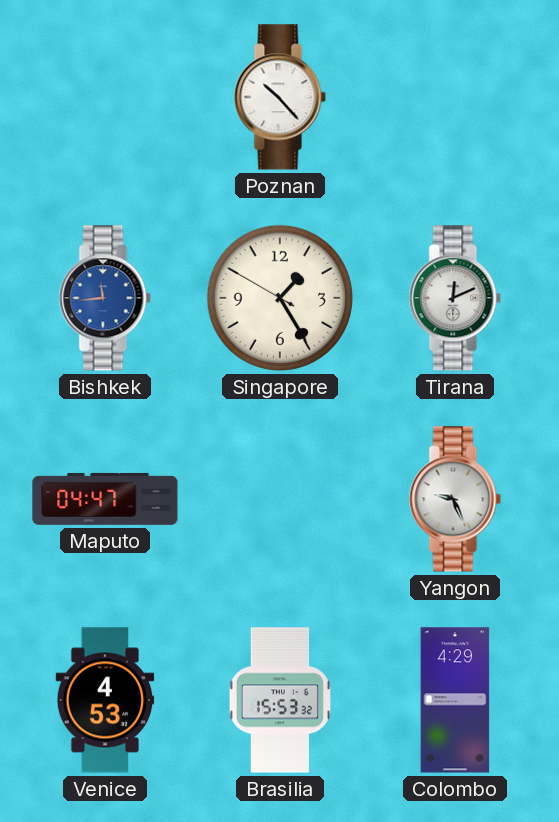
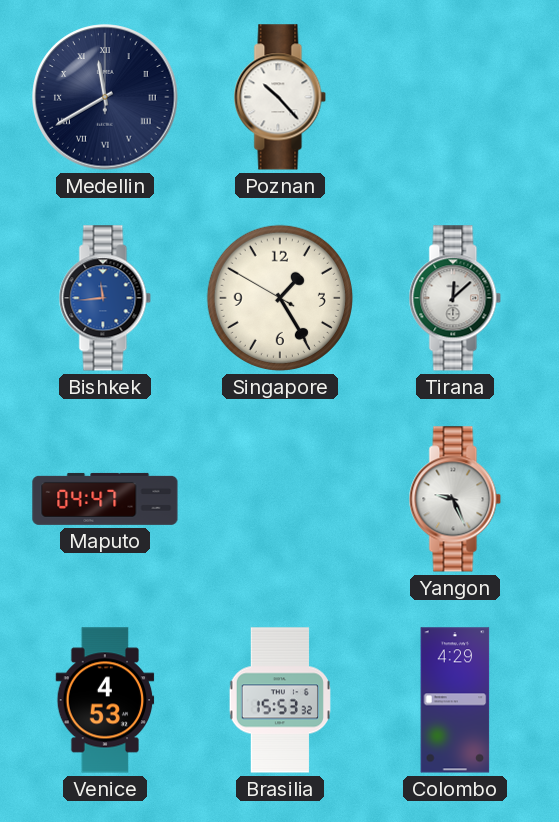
Medellin: none -> 11:40 (105, 97)
Tirana: 12:11 -> 12:08 (455, 298)
